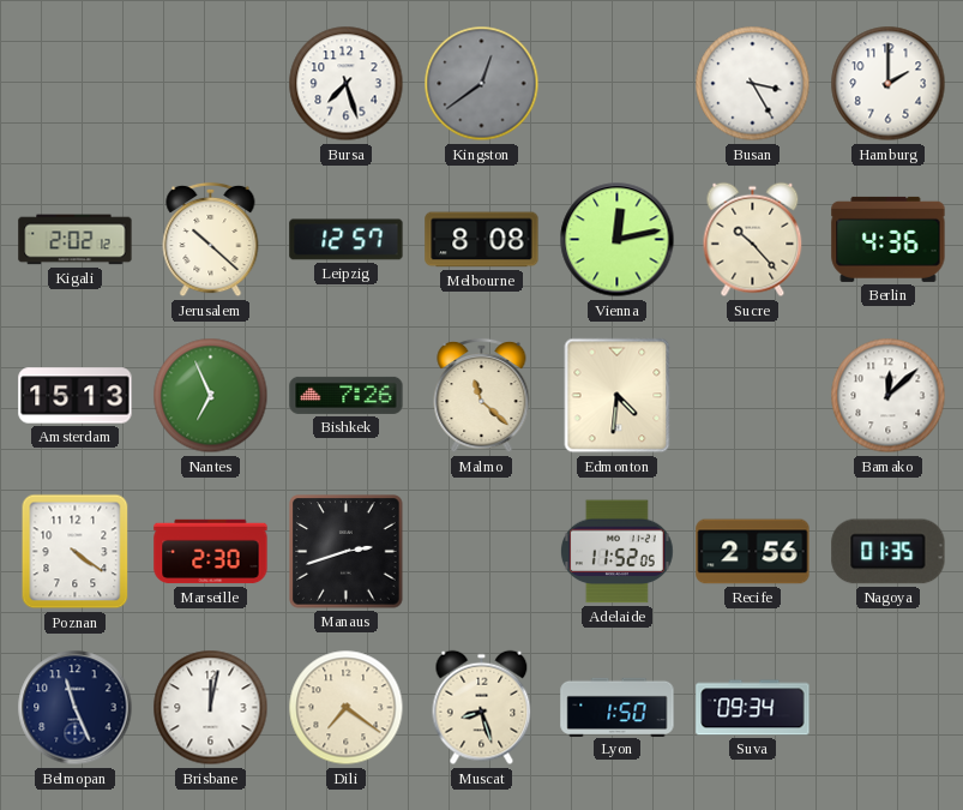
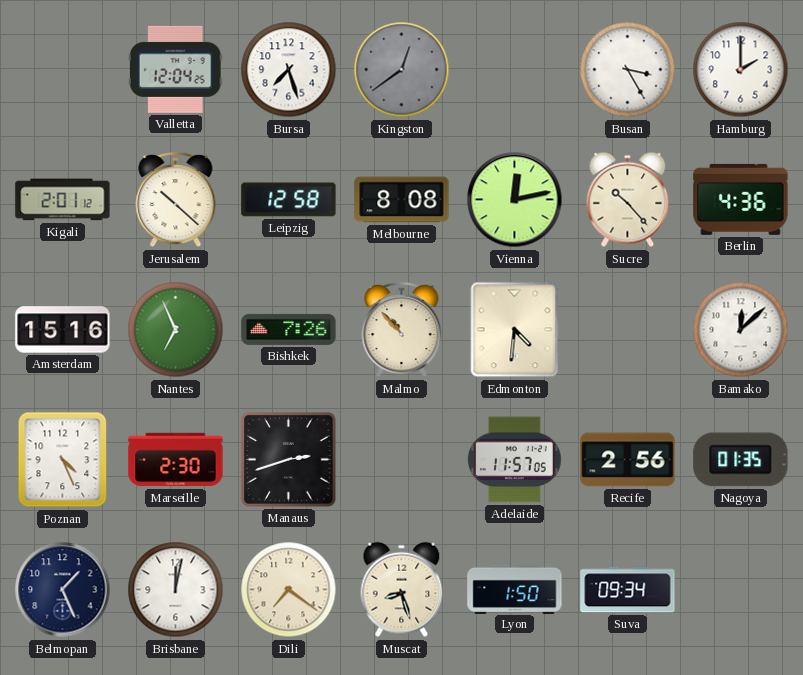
Valletta: none -> 12:04 (175, 69)
Kigali: 2:02 -> 2:01 (63, 200)
Leipzig: 12:57 -> 12:58 (289, 200)
Amsterdam: 15:13 -> 15:16 (63, 330)
Malmo: 11:22 -> 10:53 (402, 330)
Poznan: 4:21 -> 4:26 (63, 460)
Adelaide: 11:52 -> 11:57 (514, 460)
Belmopan: 11:26 -> 1:26 (63, 590)
